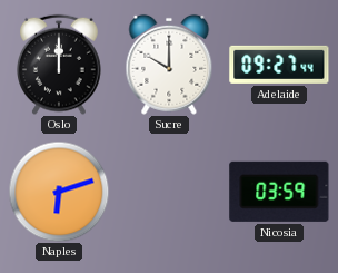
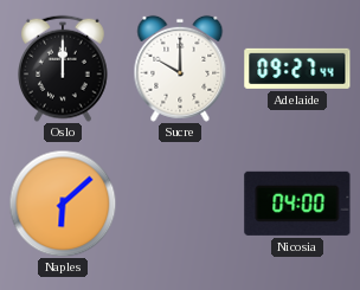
Naples: 6:12 -> 6:08 (63, 204)
Nicosia: 03:59 -> 04:00 (297, 204)
